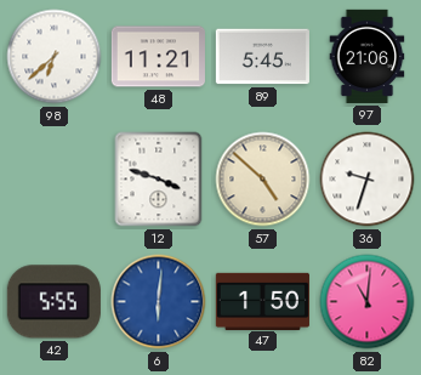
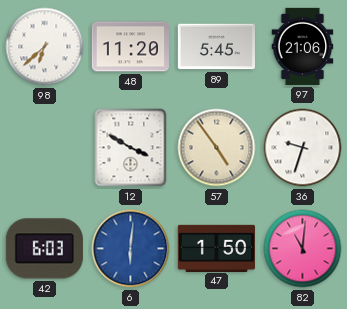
48: 11:21 -> 11:20 (130, 47)
12: 3:48 -> 3:50 (131, 148)
57: 4:52 -> 4:54 (217, 148)
42: 5:55 -> 6:03 (44, 249)
